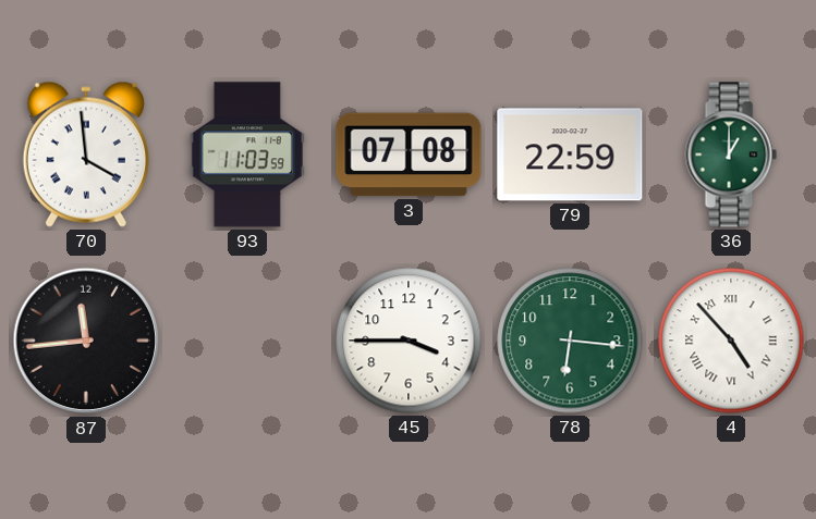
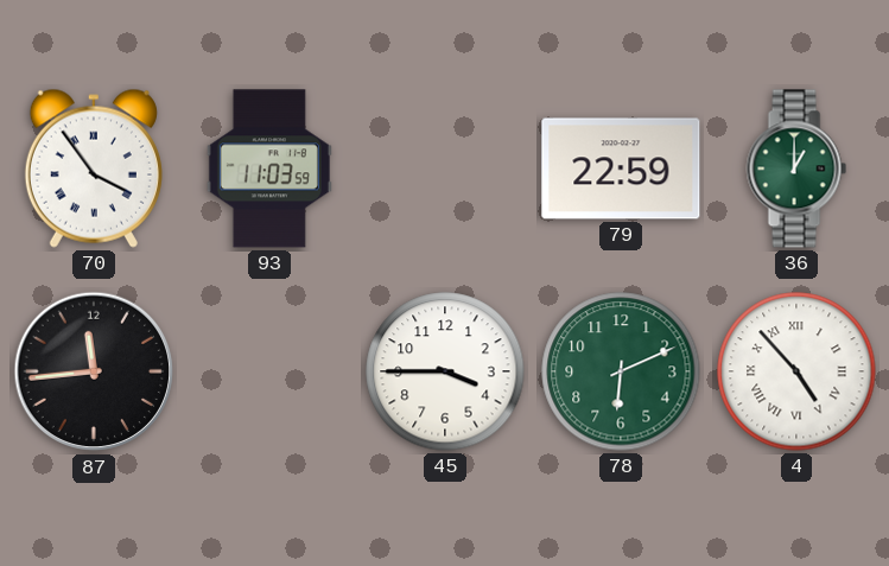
70: 3:59 -> 3:54 (94, 168)
3: 07:08 -> none (409, 155)
78: 6:16 -> 6:11 (621, 371)
